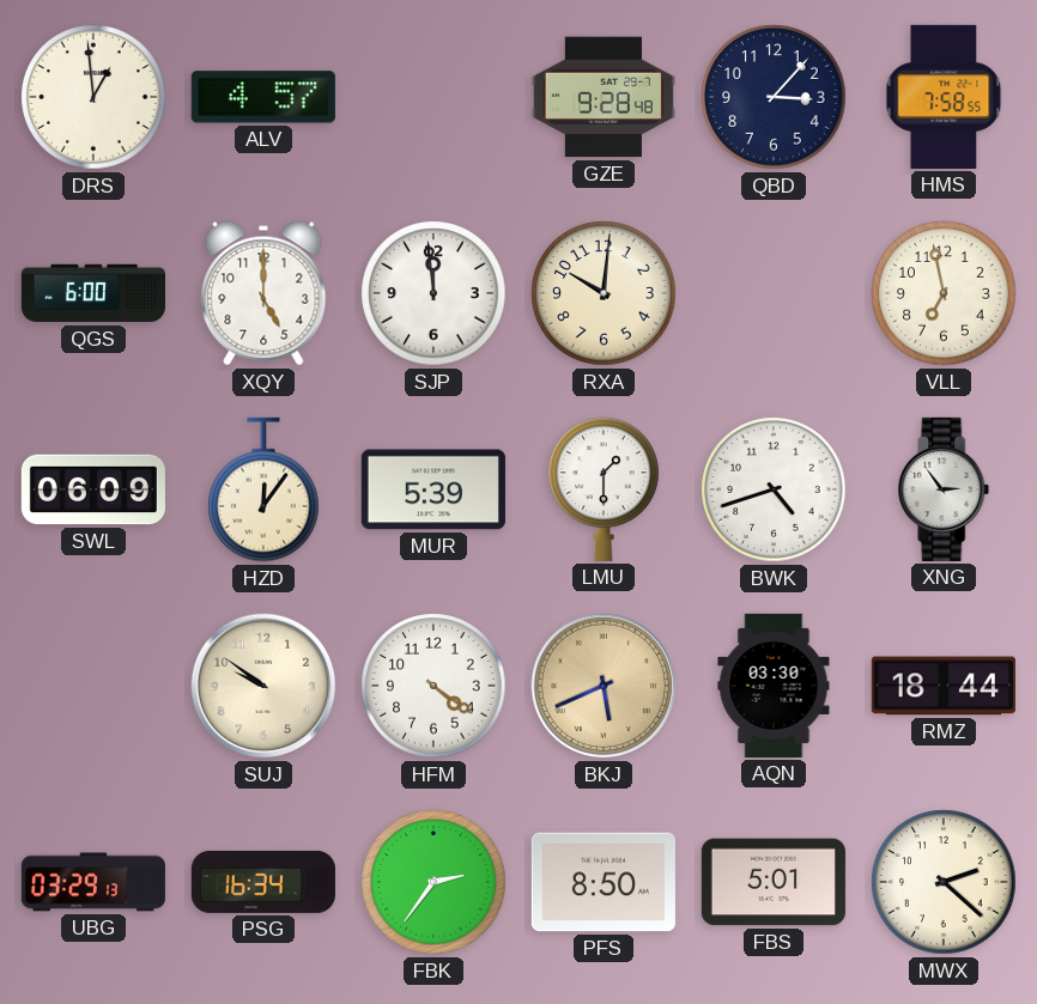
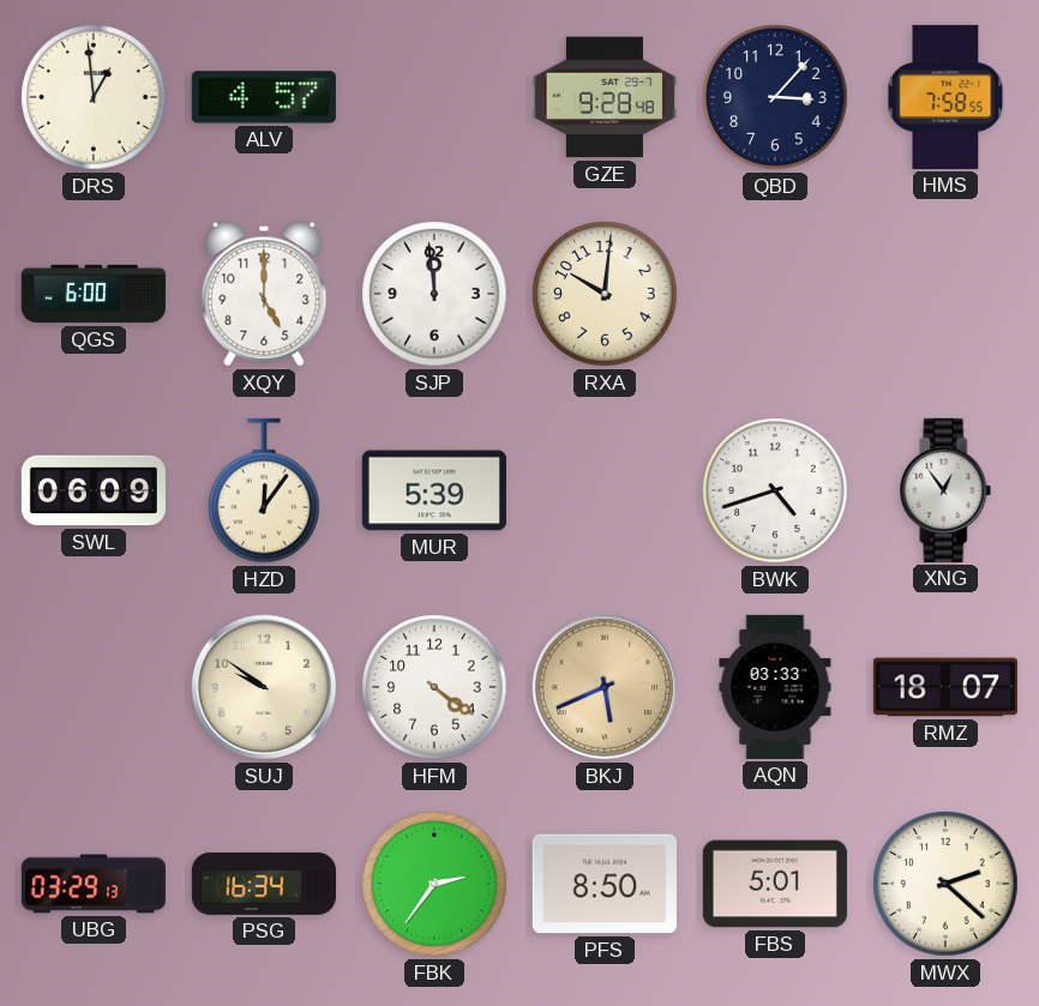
VLL: 6:58 -> none (944, 293)
LMU: 1:30 -> none (604, 489)
XNG: 2:54 -> 12:54 (945, 490)
AQN: 03:30 -> 03:33 (775, 687)
RMZ: 18:44 -> 18:07 (945, 687)
